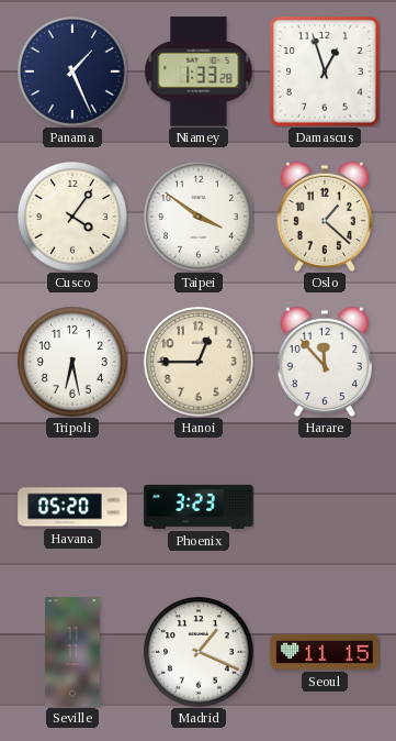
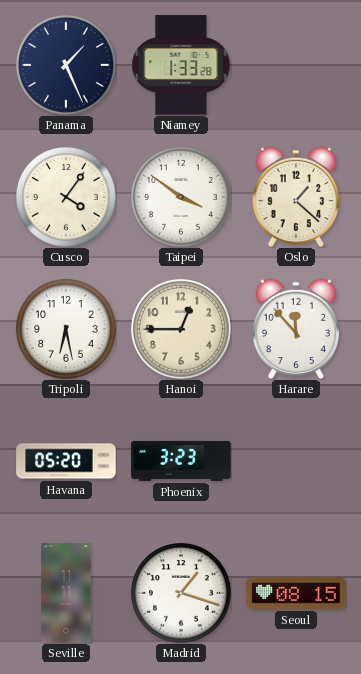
Damascus: 12:57 -> none (325, 71)
Madrid: 1:19 -> 1:18 (182, 594)
Seoul: 11:15 -> 08:15 (296, 593)
